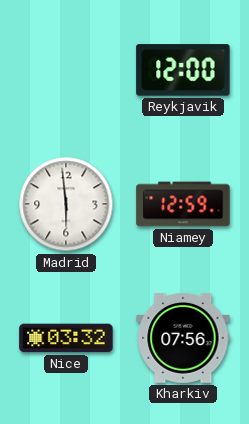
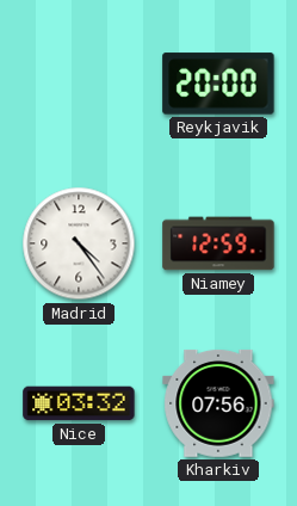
Reykjavik: 12:00 -> 20:00 (218, 84)
Madrid: 5:59 -> 4:24 (79, 243)
